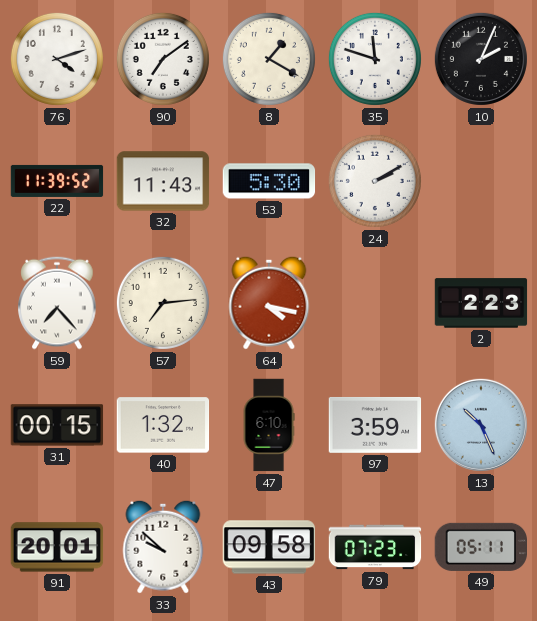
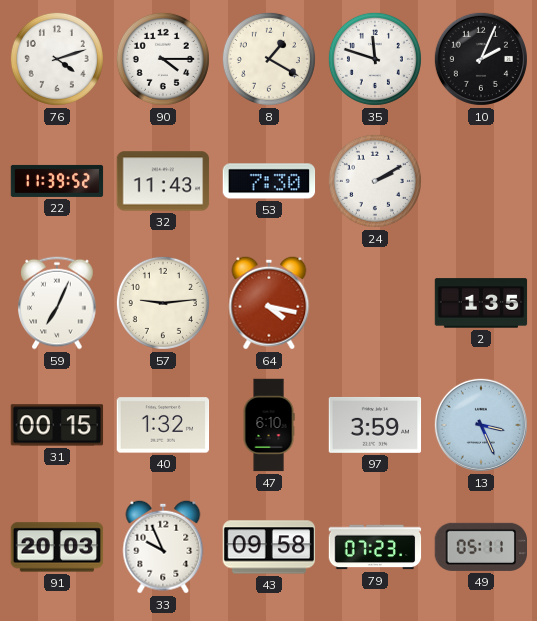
90: 7:09 -> 4:15 (163, 59)
53: 5:30 -> 7:30 (269, 181)
59: 7:23 -> 7:04 (57, 303)
57: 7:14 -> 9:14 (163, 303)
2: 2:23 -> 1:35 (481, 303)
13: 10:26 -> 3:26 (481, 425)
91: 20:01 -> 20:03 (57, 547)
33: 9:52 -> 9:56 (163, 547)
